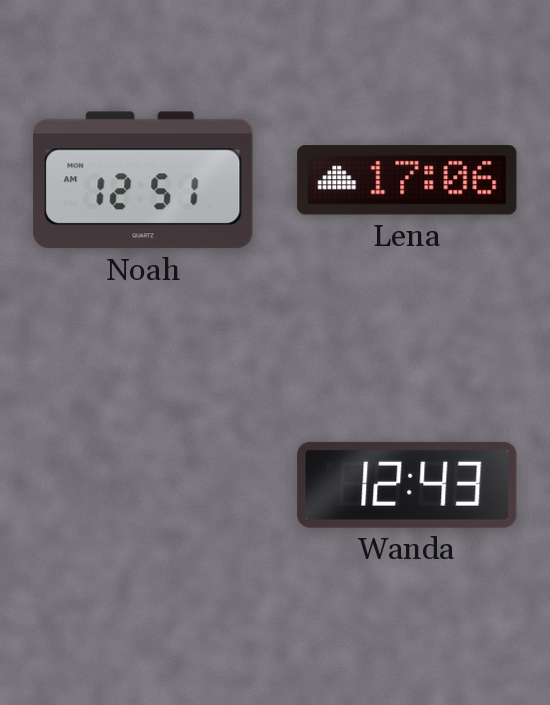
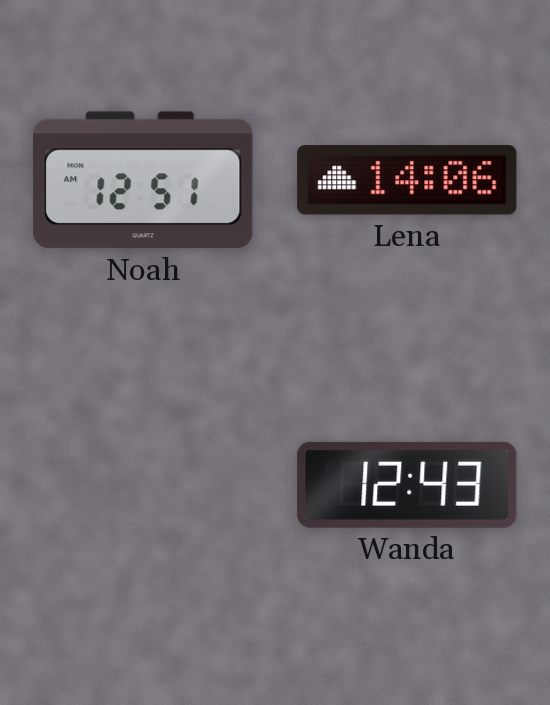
Lena: 17:06 -> 14:06 (407, 180)
